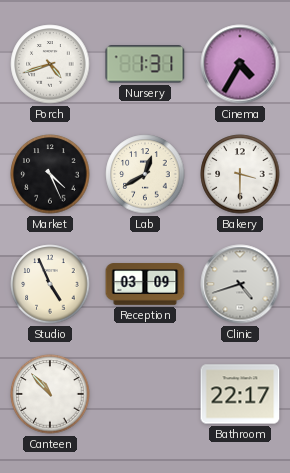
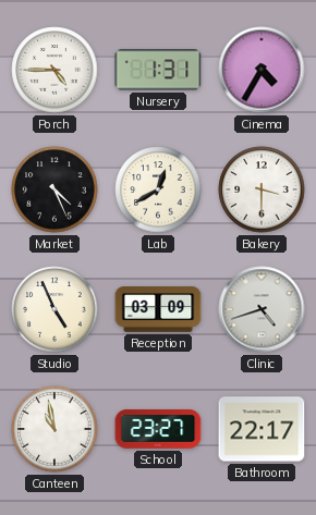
Porch: 4:42 -> 4:45 (54, 70)
Canteen: 10:53 -> 10:58 (54, 429)
School: none -> 23:27 (158, 429)
